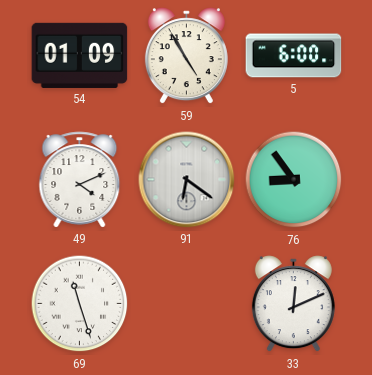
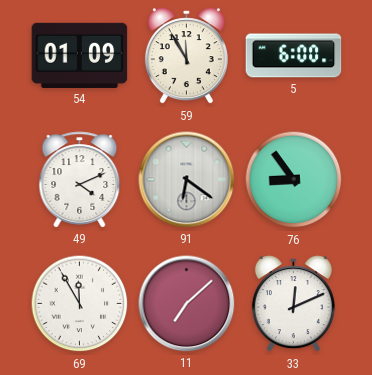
59: 4:55 -> 11:55 (186, 56)
69: 11:27 -> 11:55 (80, 304)
11: none -> 7:08 (187, 304)
